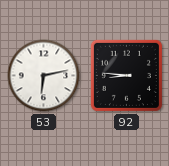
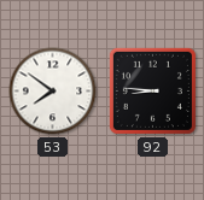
53: 6:13 -> 7:51 (53, 92)
